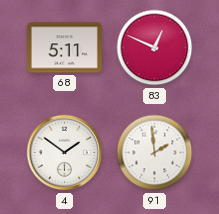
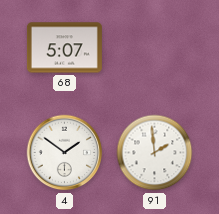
68: 5:11 -> 5:07 (64, 48)
83: 12:49 -> none (155, 48)
